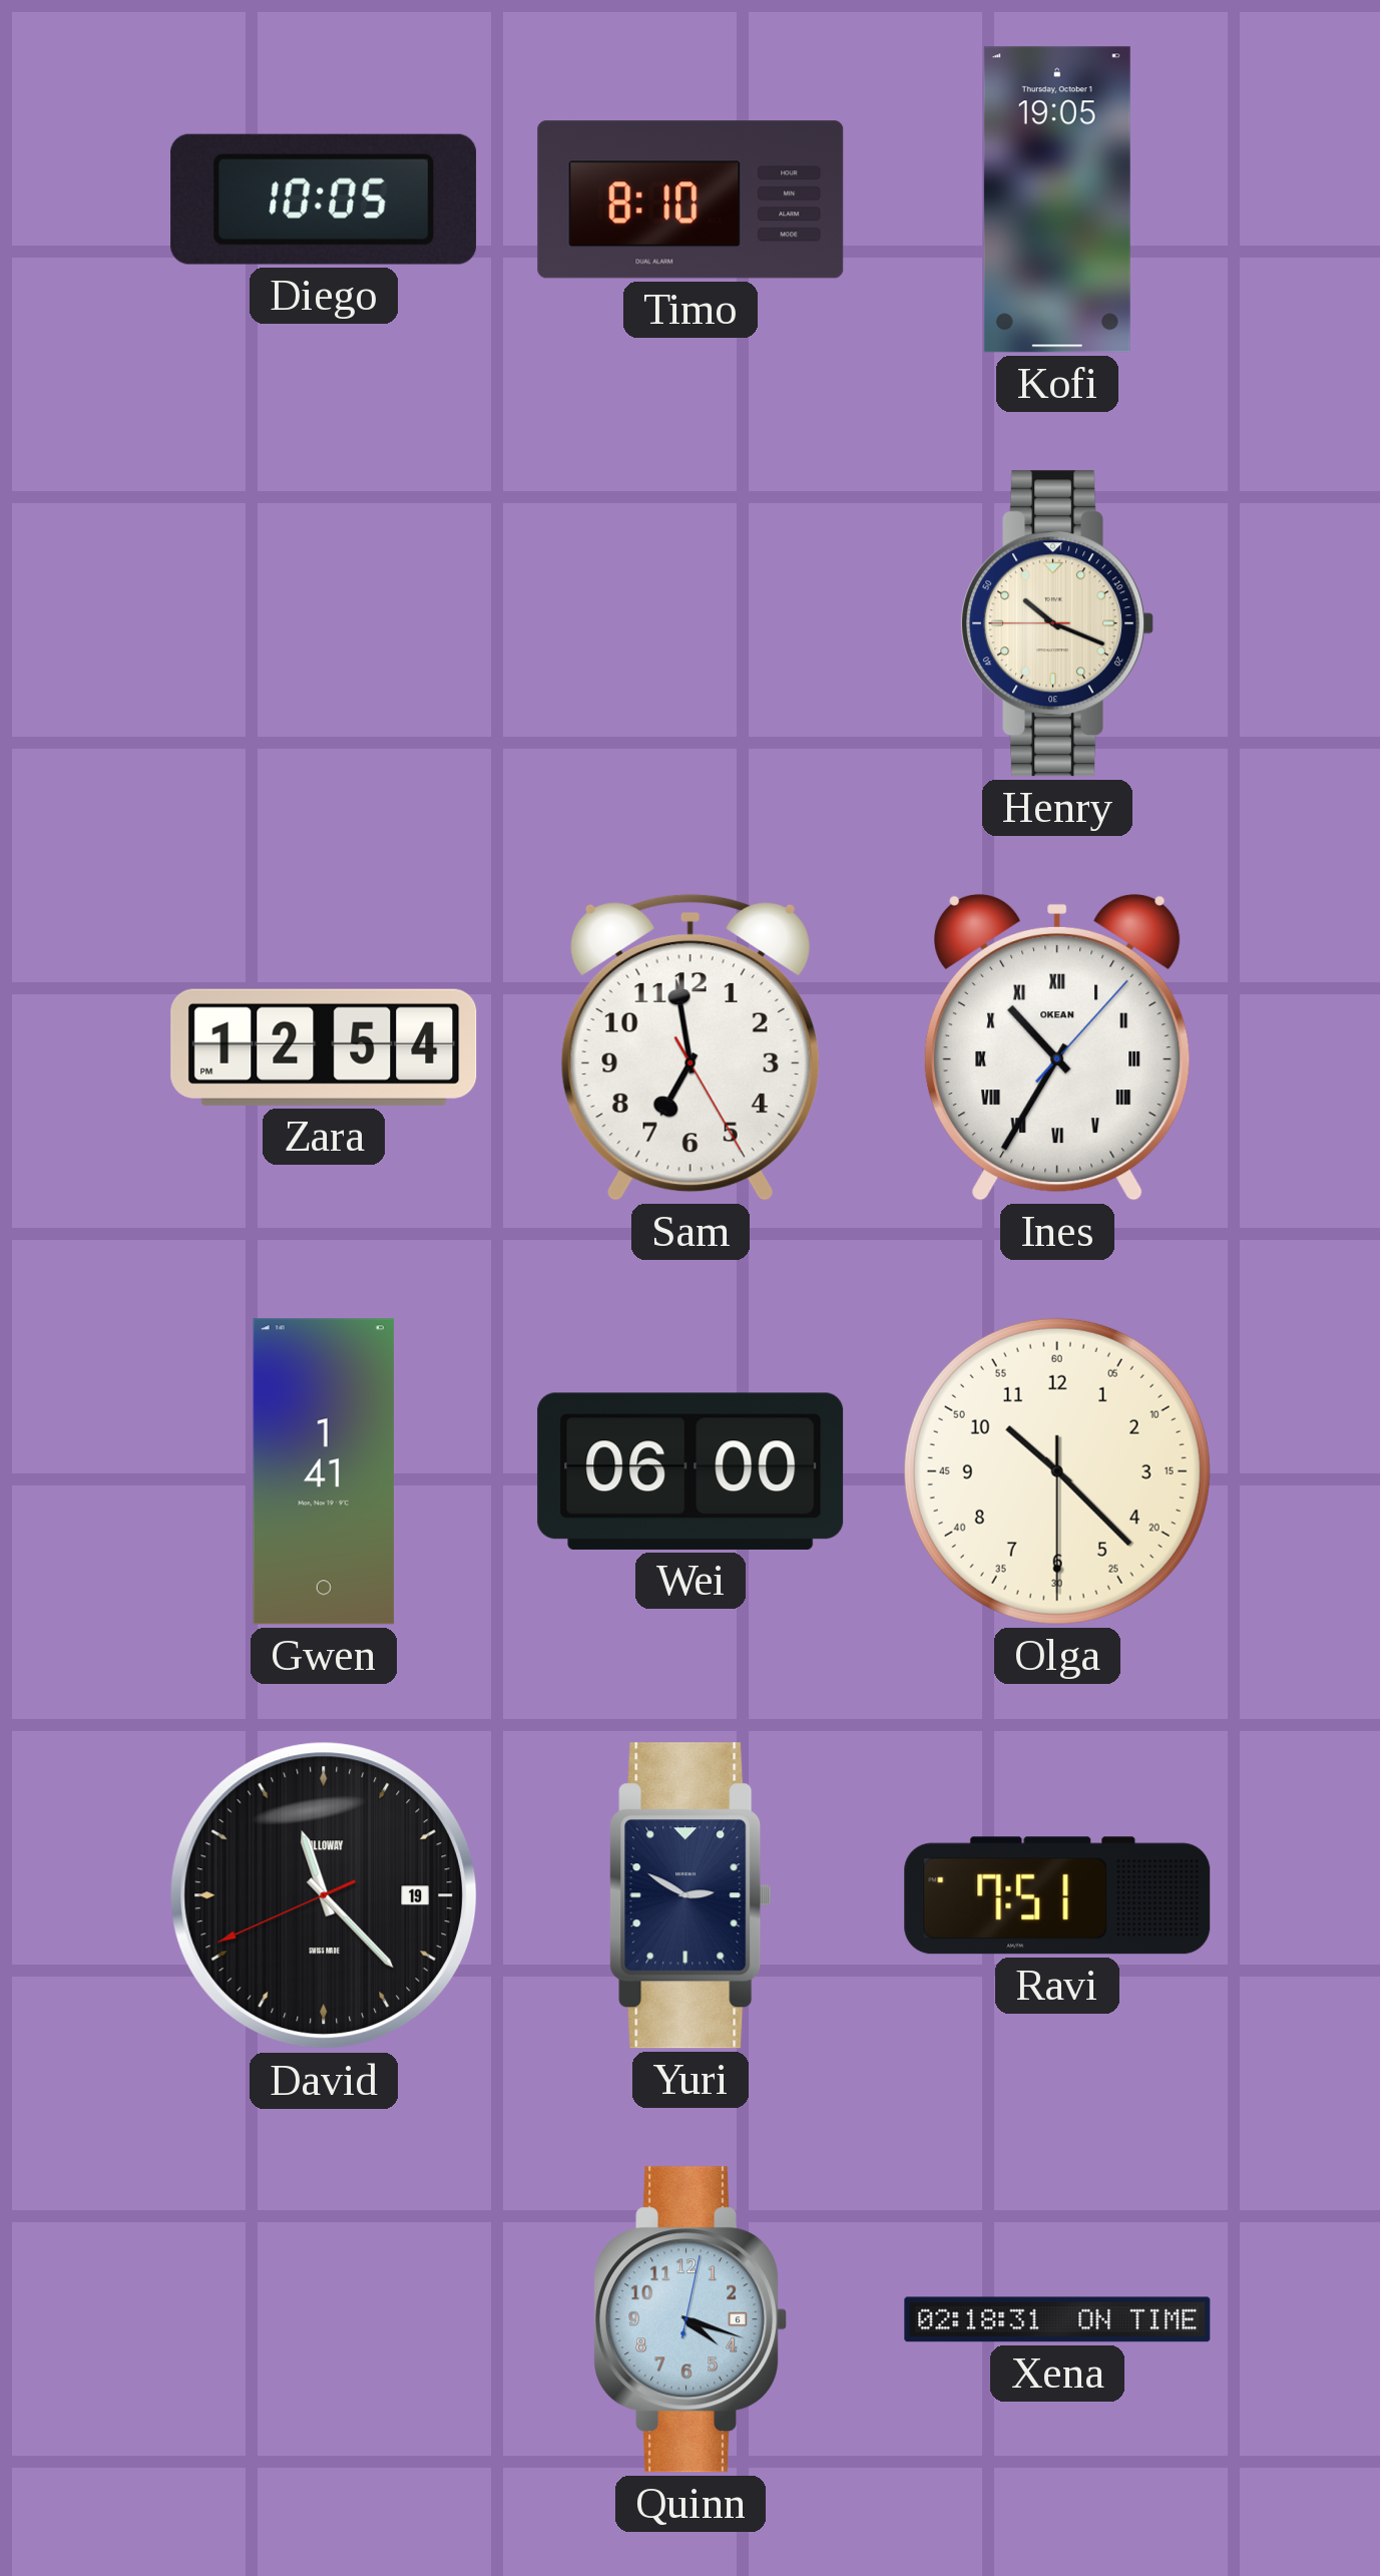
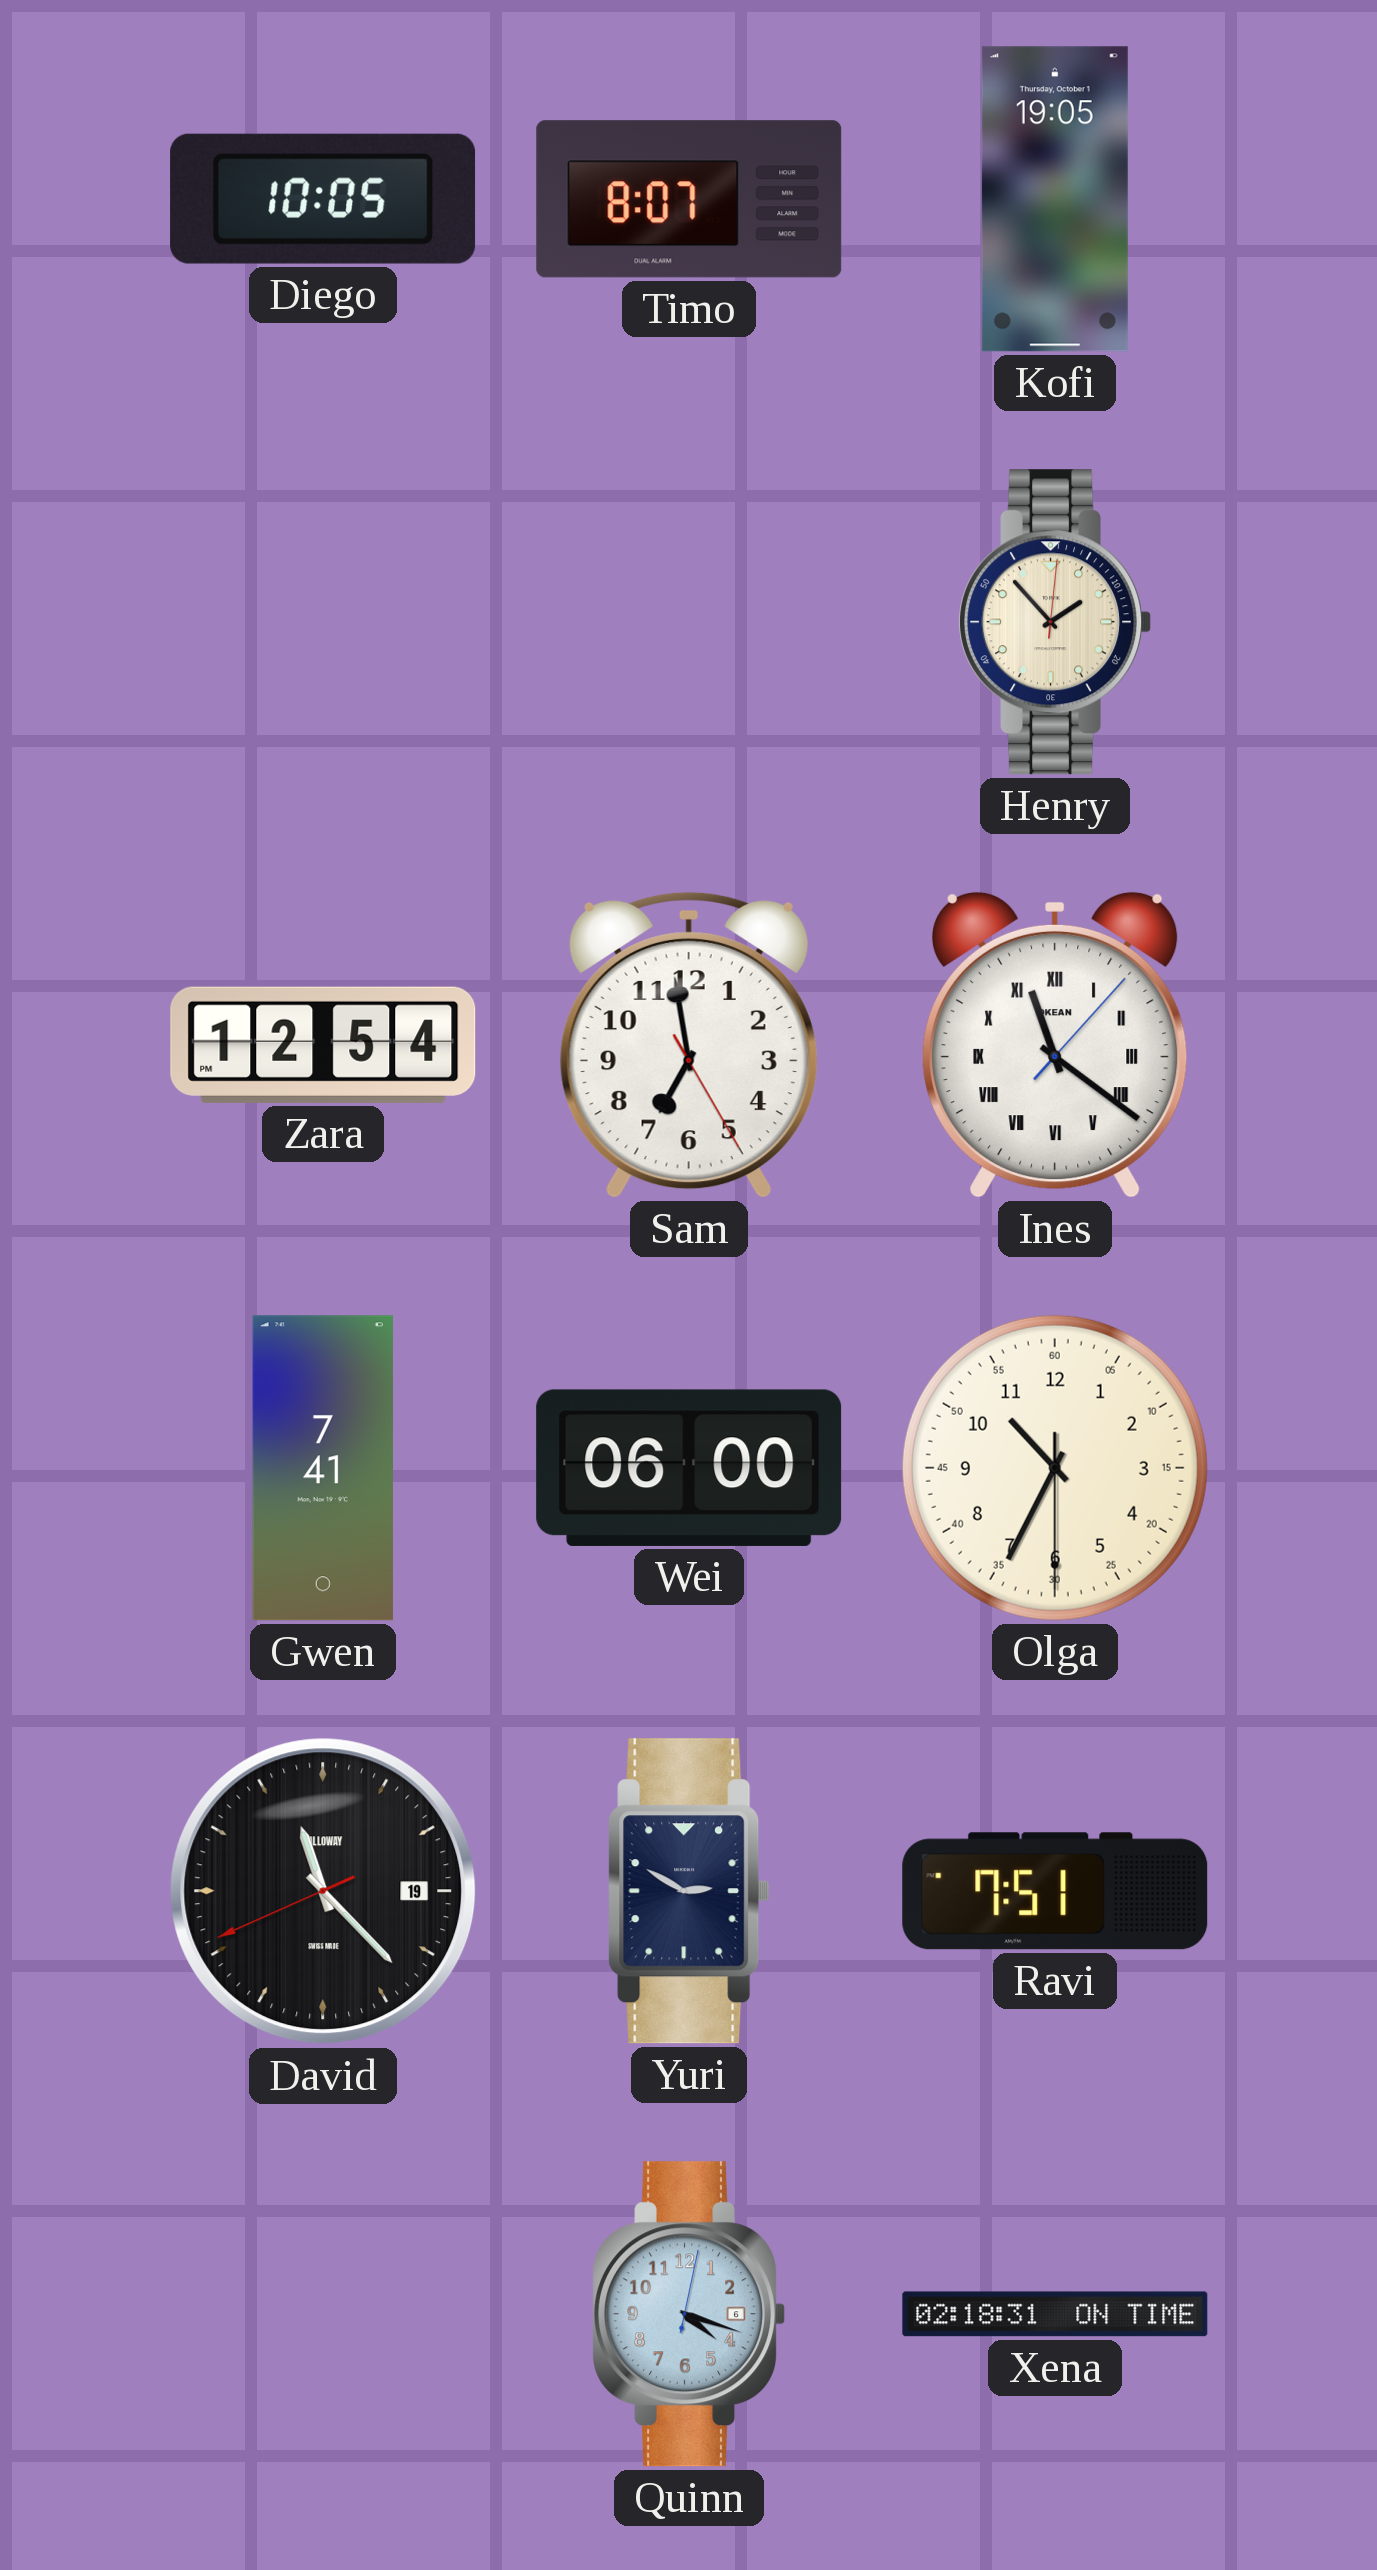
Timo: 8:10 -> 8:07 (689, 199)
Henry: 10:18 -> 1:53 (1055, 622)
Ines: 10:35 -> 11:21 (1056, 1045)
Gwen: 1:41 -> 7:41 (323, 1468)
Olga: 10:22 -> 10:34 (1055, 1468)
